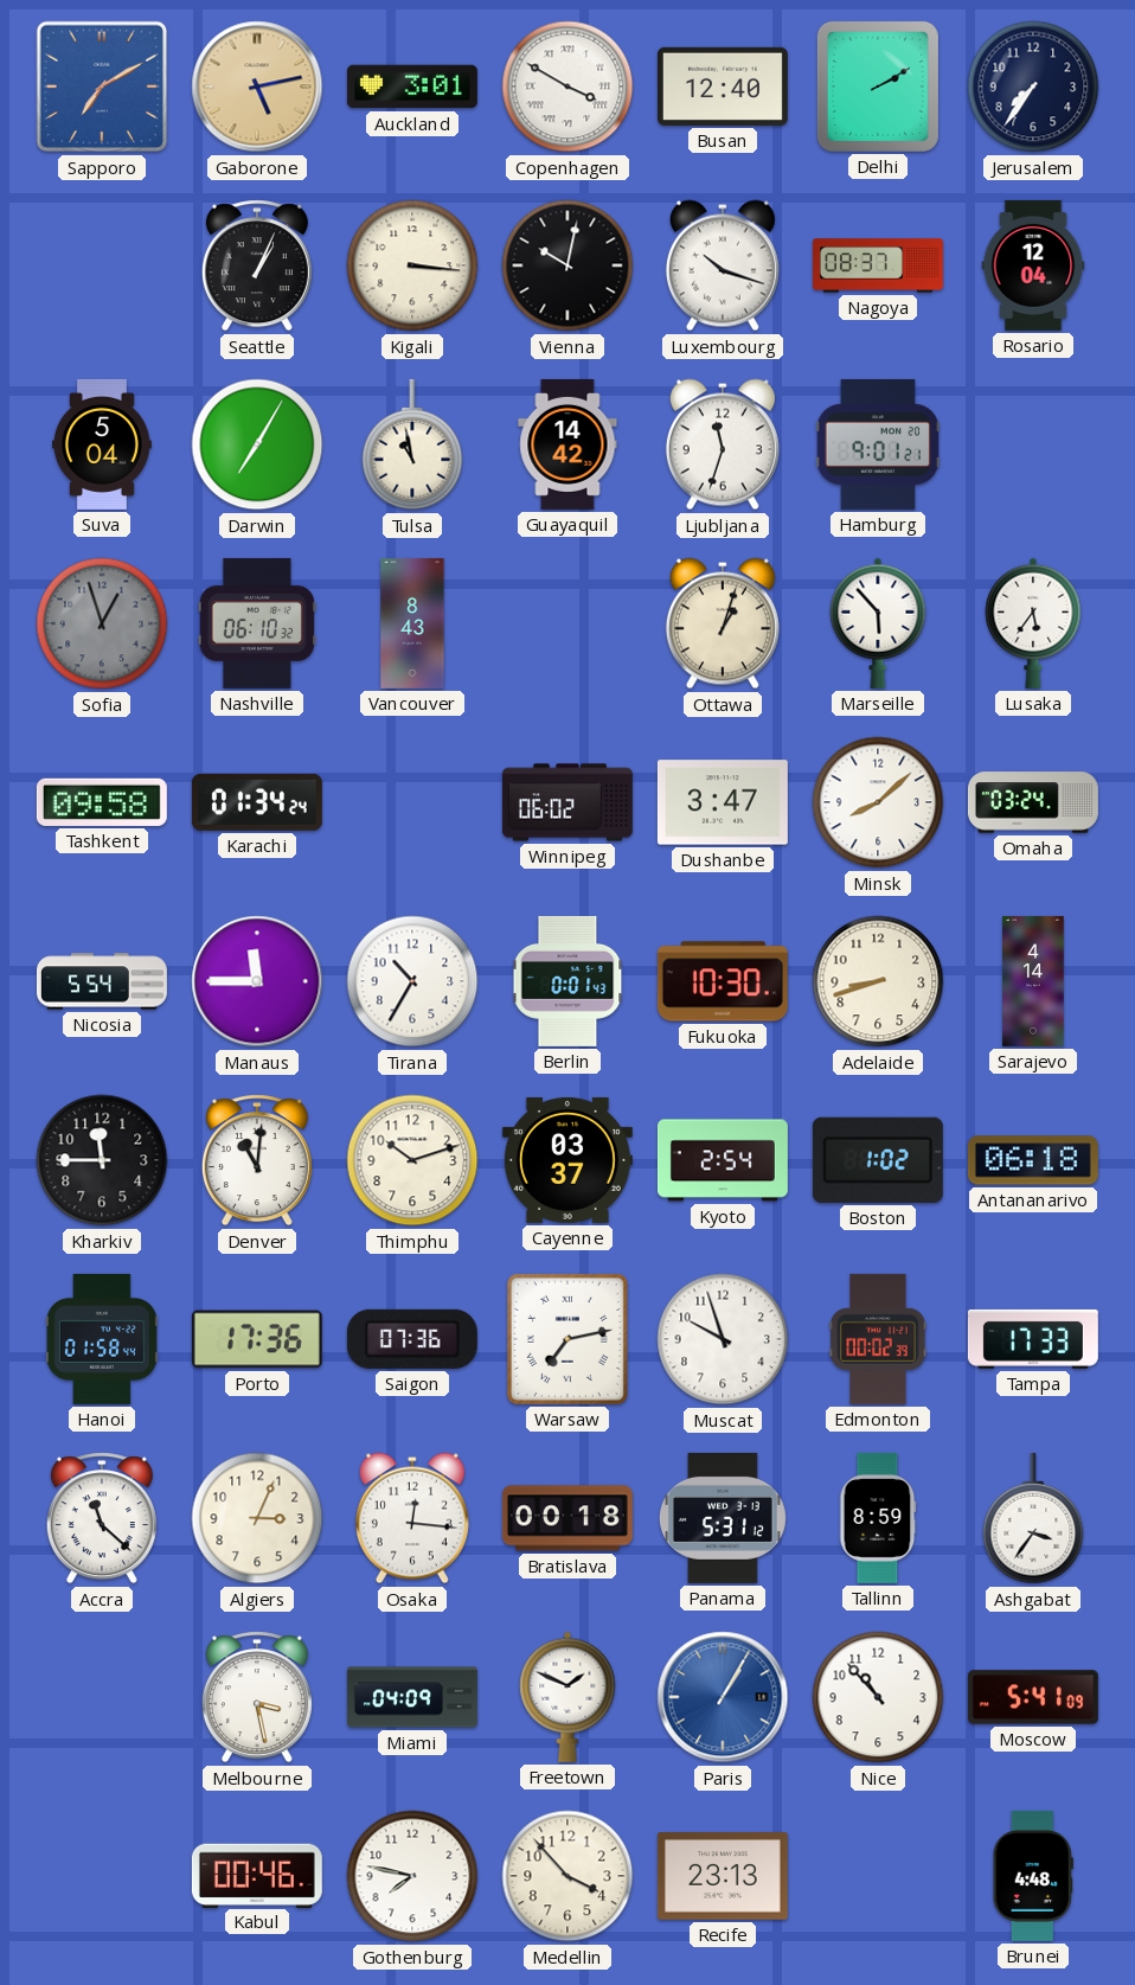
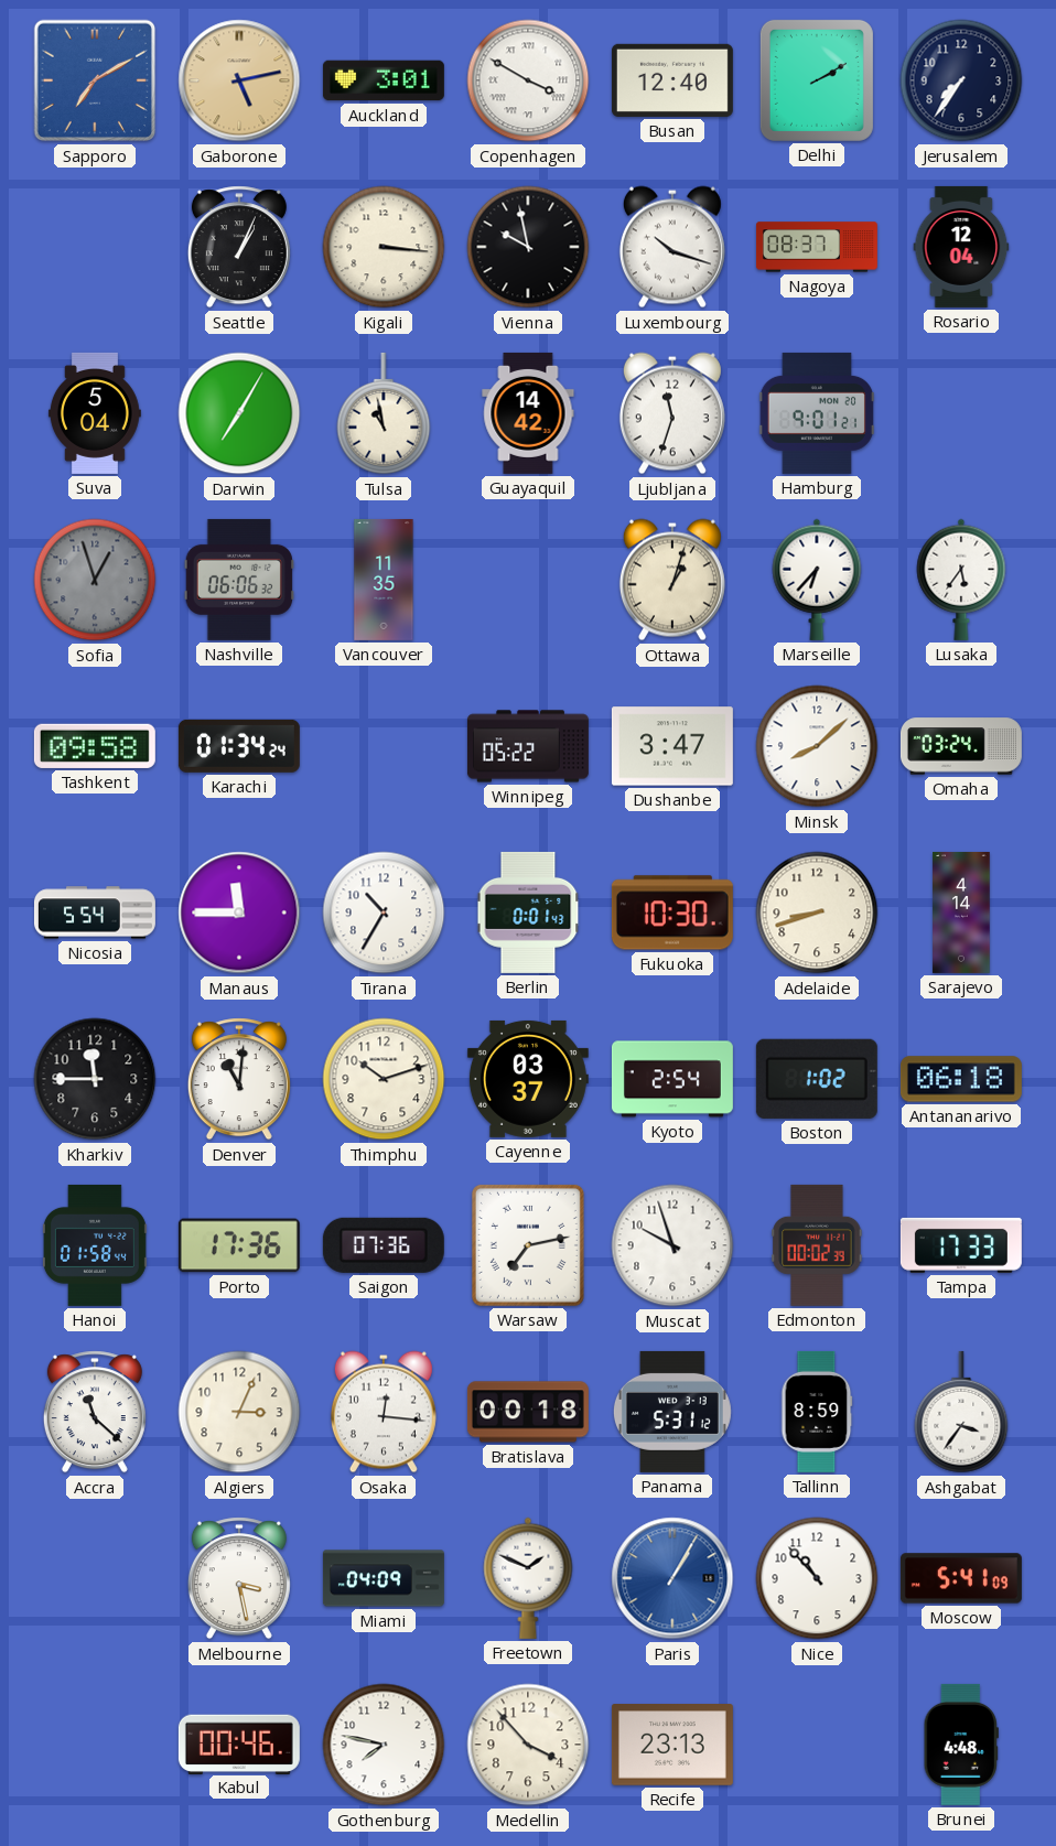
Vienna: 10:02 -> 9:58 (528, 247)
Nashville: 06:10 -> 06:06 (239, 580)
Vancouver: 8:43 -> 11:35 (384, 580)
Marseille: 5:53 -> 6:37 (817, 580)
Winnipeg: 06:02 -> 05:22 (528, 746)
